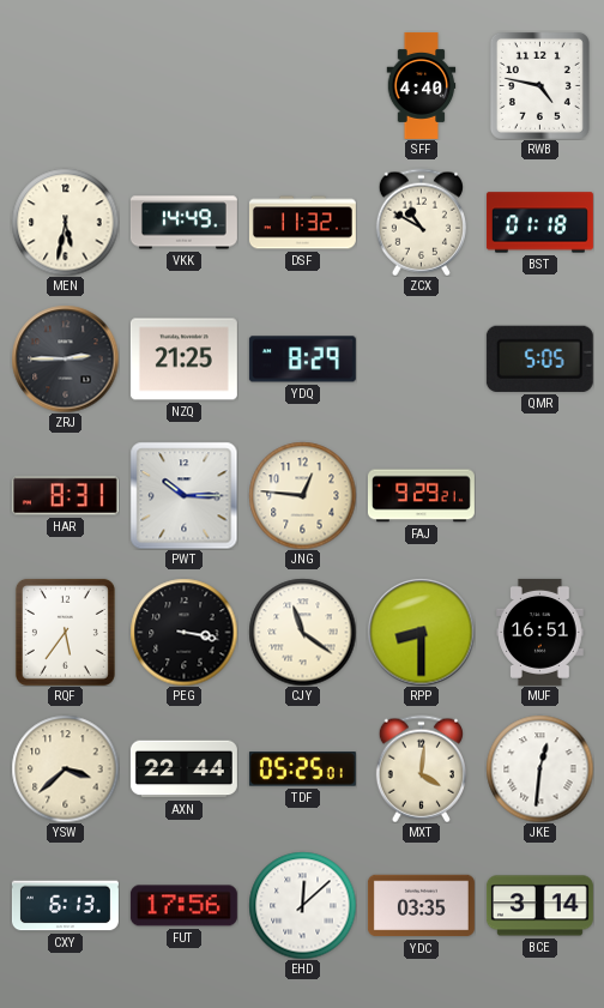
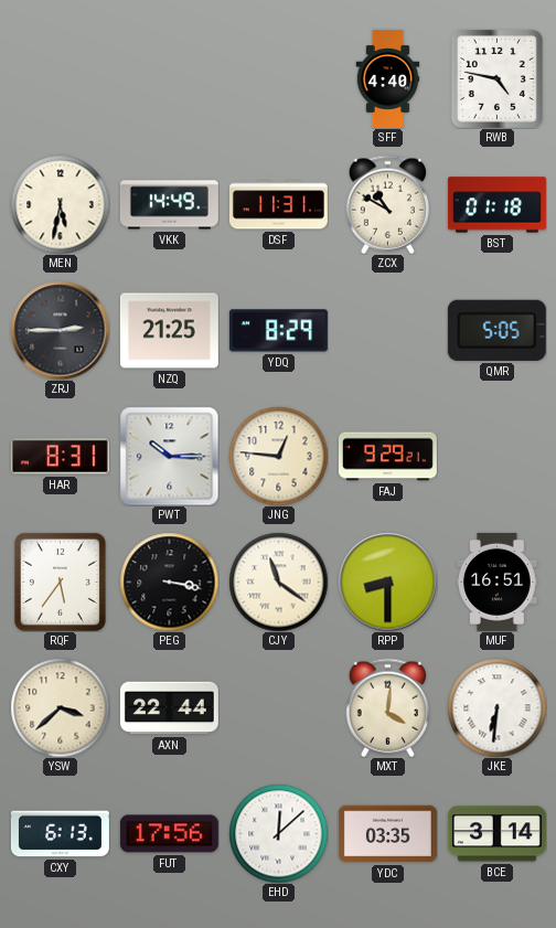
DSF: 11:32 -> 11:31 (278, 205)
TDF: 05:25 -> none (302, 769)
JKE: 12:31 -> 6:31 (496, 707)
